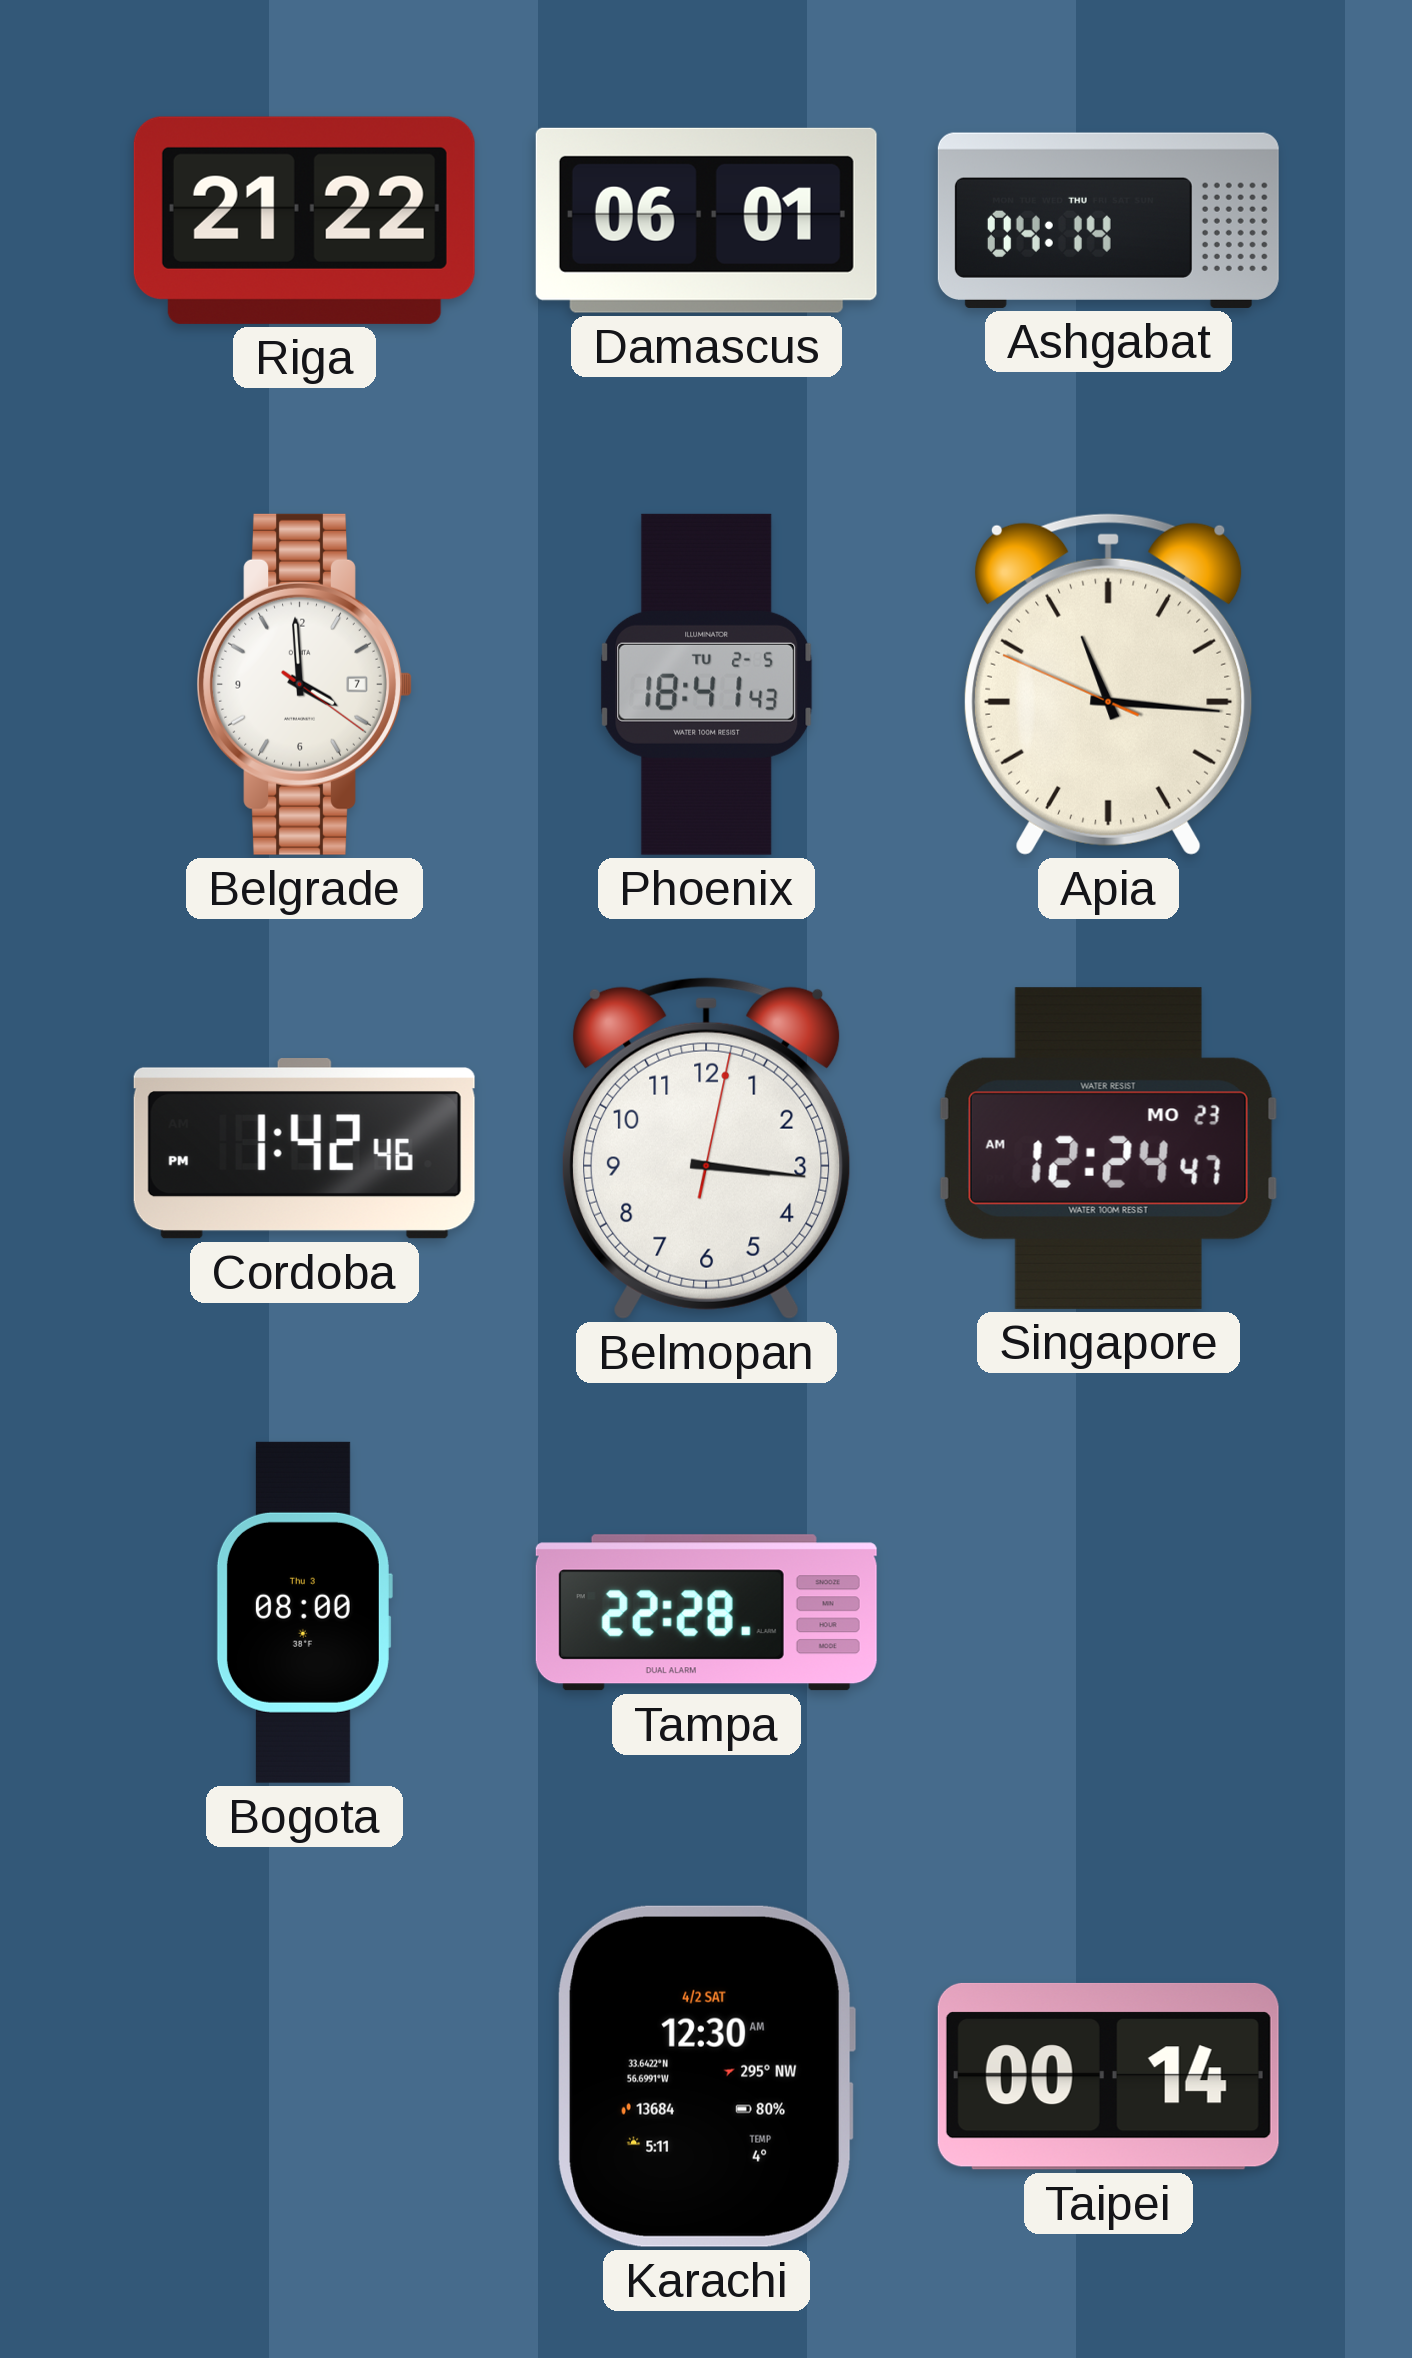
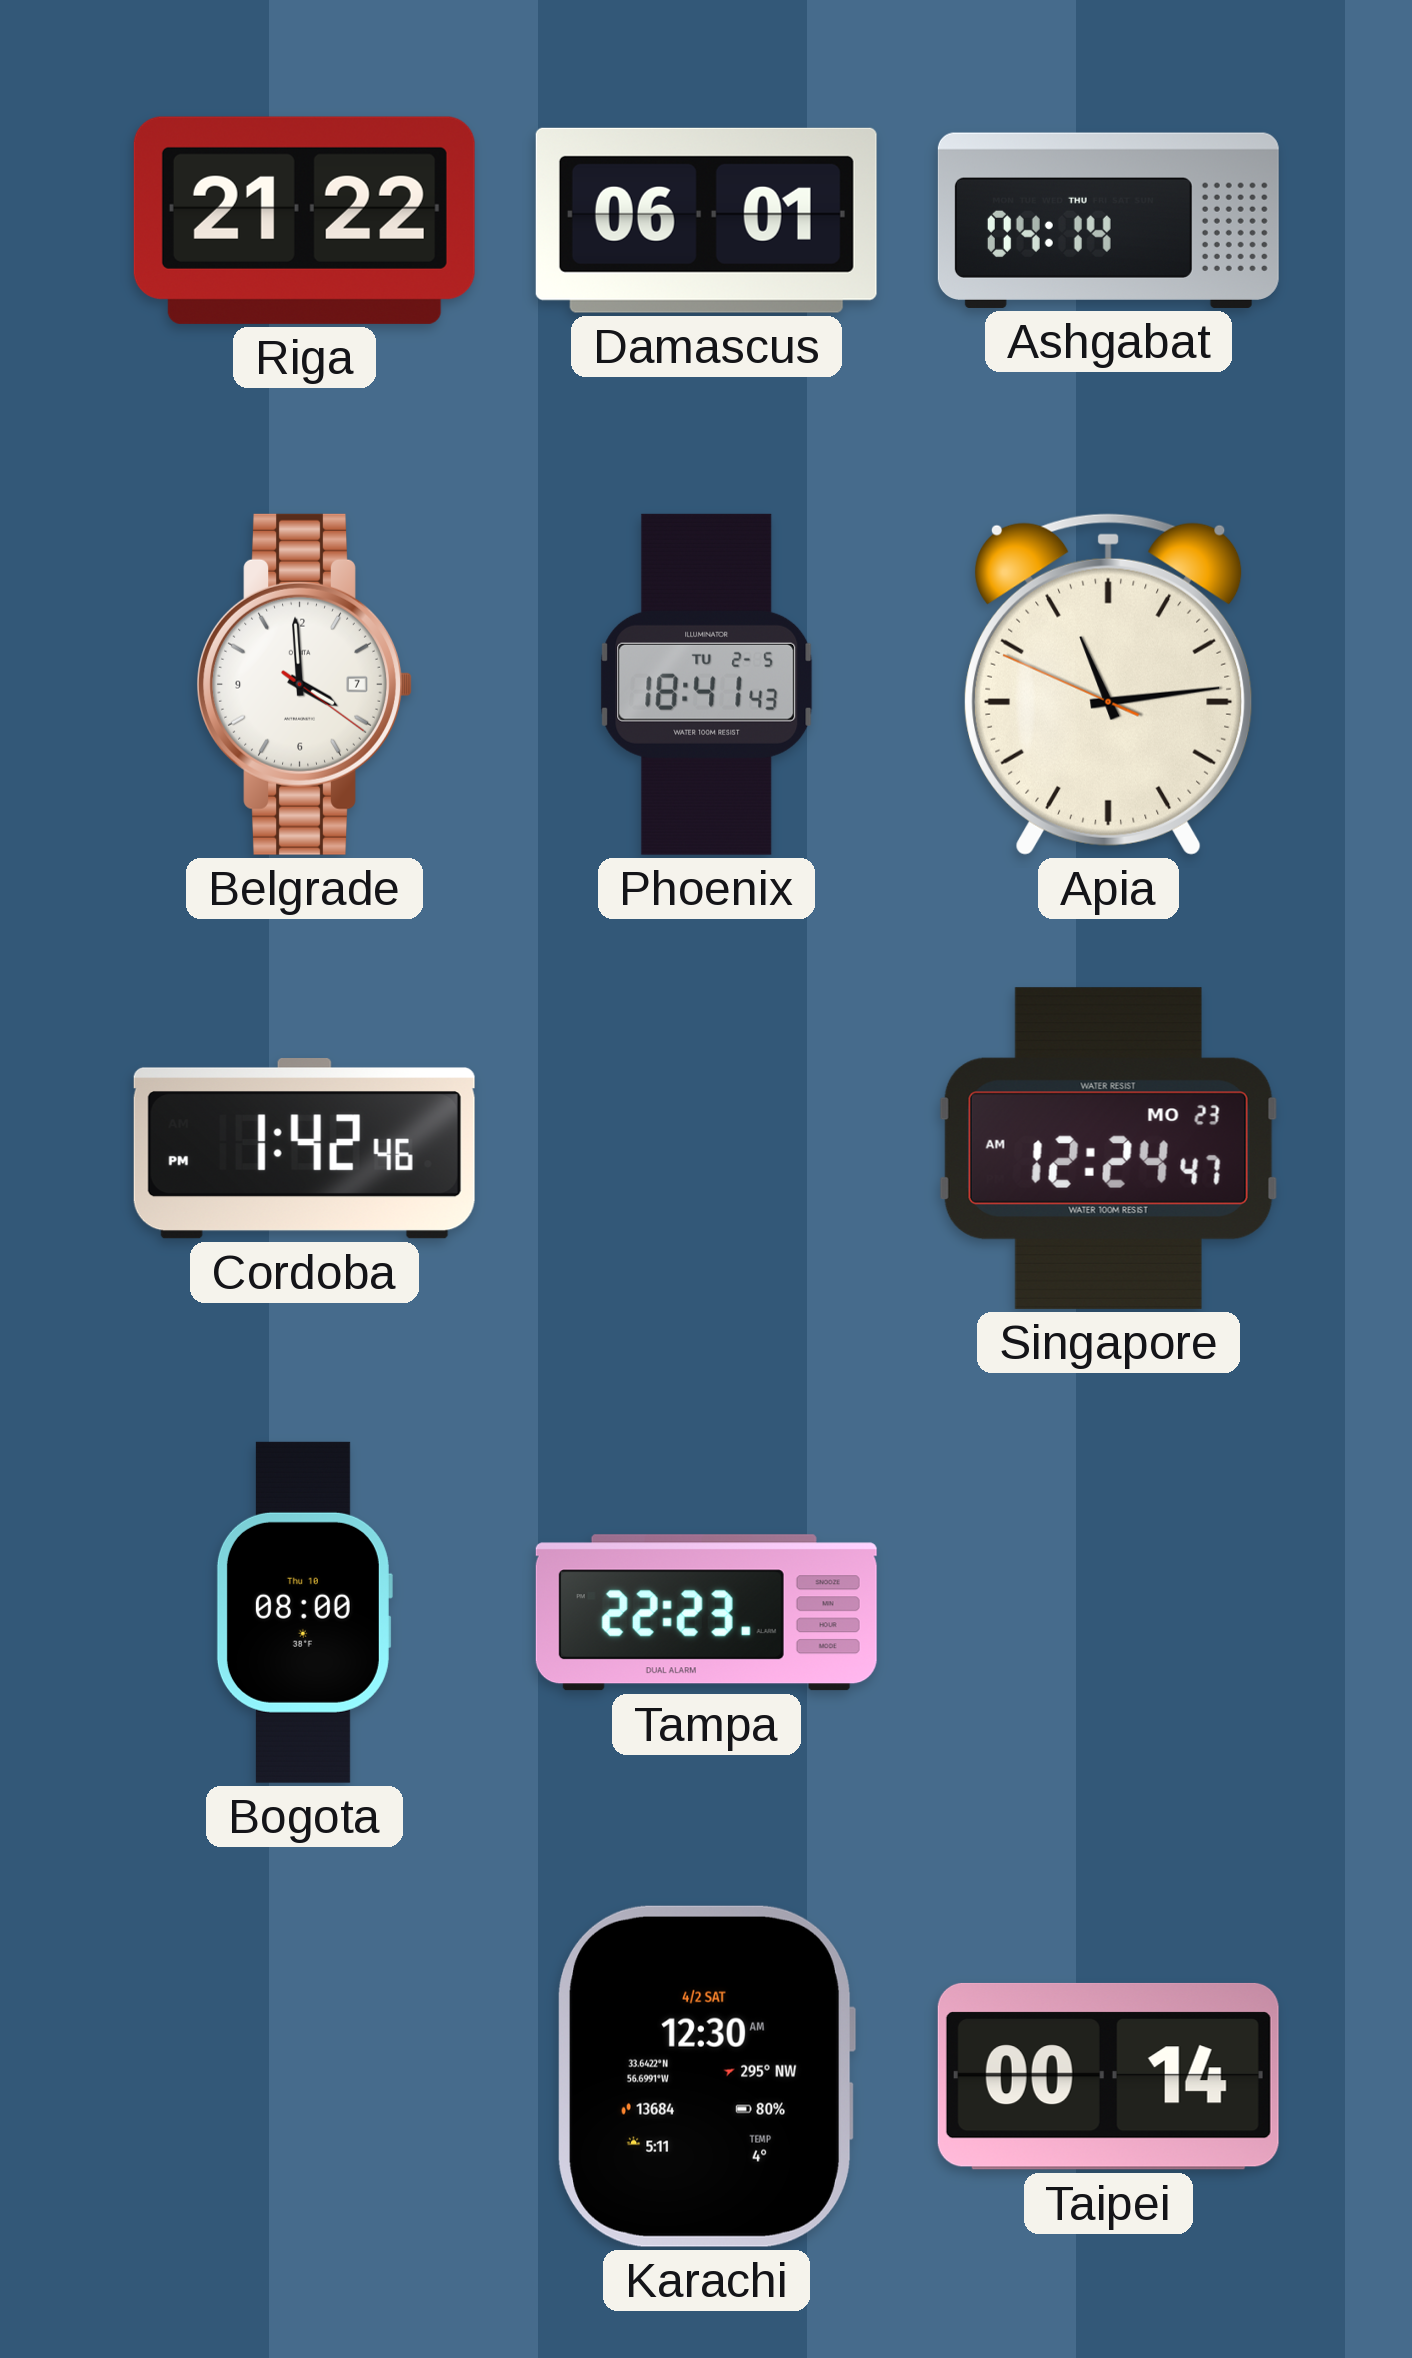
Apia: 11:15 -> 11:13 (1109, 684)
Belmopan: 3:16 -> none (707, 1148)
Bogota date: Thu 3 -> Thu 10 (304, 1612)
Tampa: 22:28 -> 22:23 (706, 1613)
